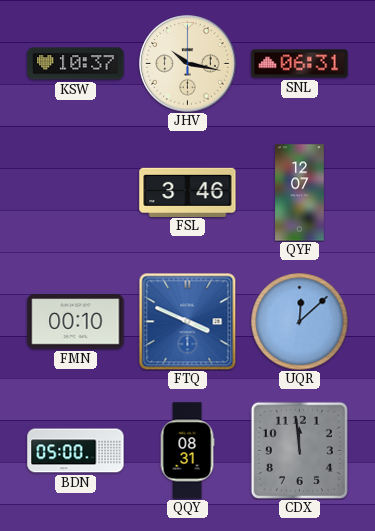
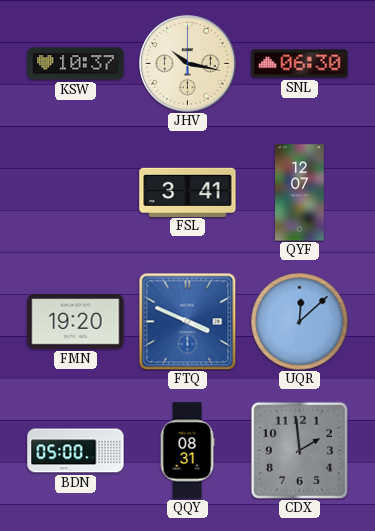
SNL: 06:31 -> 06:30 (300, 64)
FSL: 3:46 -> 3:41 (188, 192)
FMN: 00:10 -> 19:20 (76, 322)
CDX: 11:59 -> 1:59 (299, 450)
